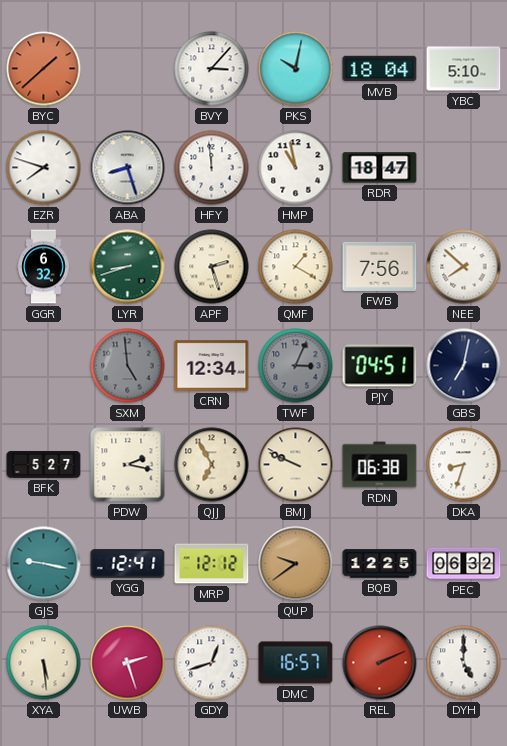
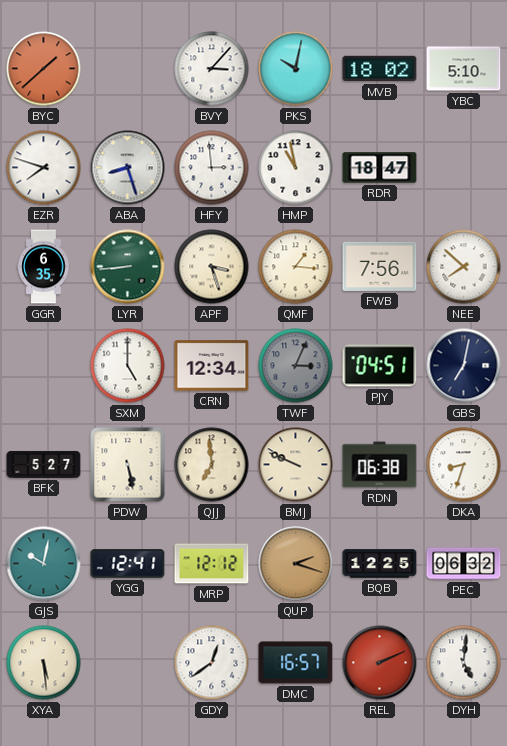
MVB: 18:04 -> 18:02 (380, 69)
HFY: 11:59 -> 2:59 (212, 168)
GGR: 6:32 -> 6:35 (44, 267)
LYR: 8:42 -> 8:44 (128, 267)
APF: 2:27 -> 3:27 (212, 267)
QMF: 1:20 -> 1:16 (296, 267)
SXM: 4:59 -> 5:00 (128, 366)
SXM dial: grey -> white (128, 366)
PDW: 2:17 -> 5:28 (128, 465)
QJJ: 6:55 -> 6:59 (212, 465)
GJS: 9:17 -> 10:02 (44, 564)
QUP: 9:39 -> 2:18 (296, 564)
UWB: 2:27 -> none (128, 663)
GDY: 12:42 -> 12:39 (212, 663)
DYH: 5:00 -> 5:01 (464, 663)
